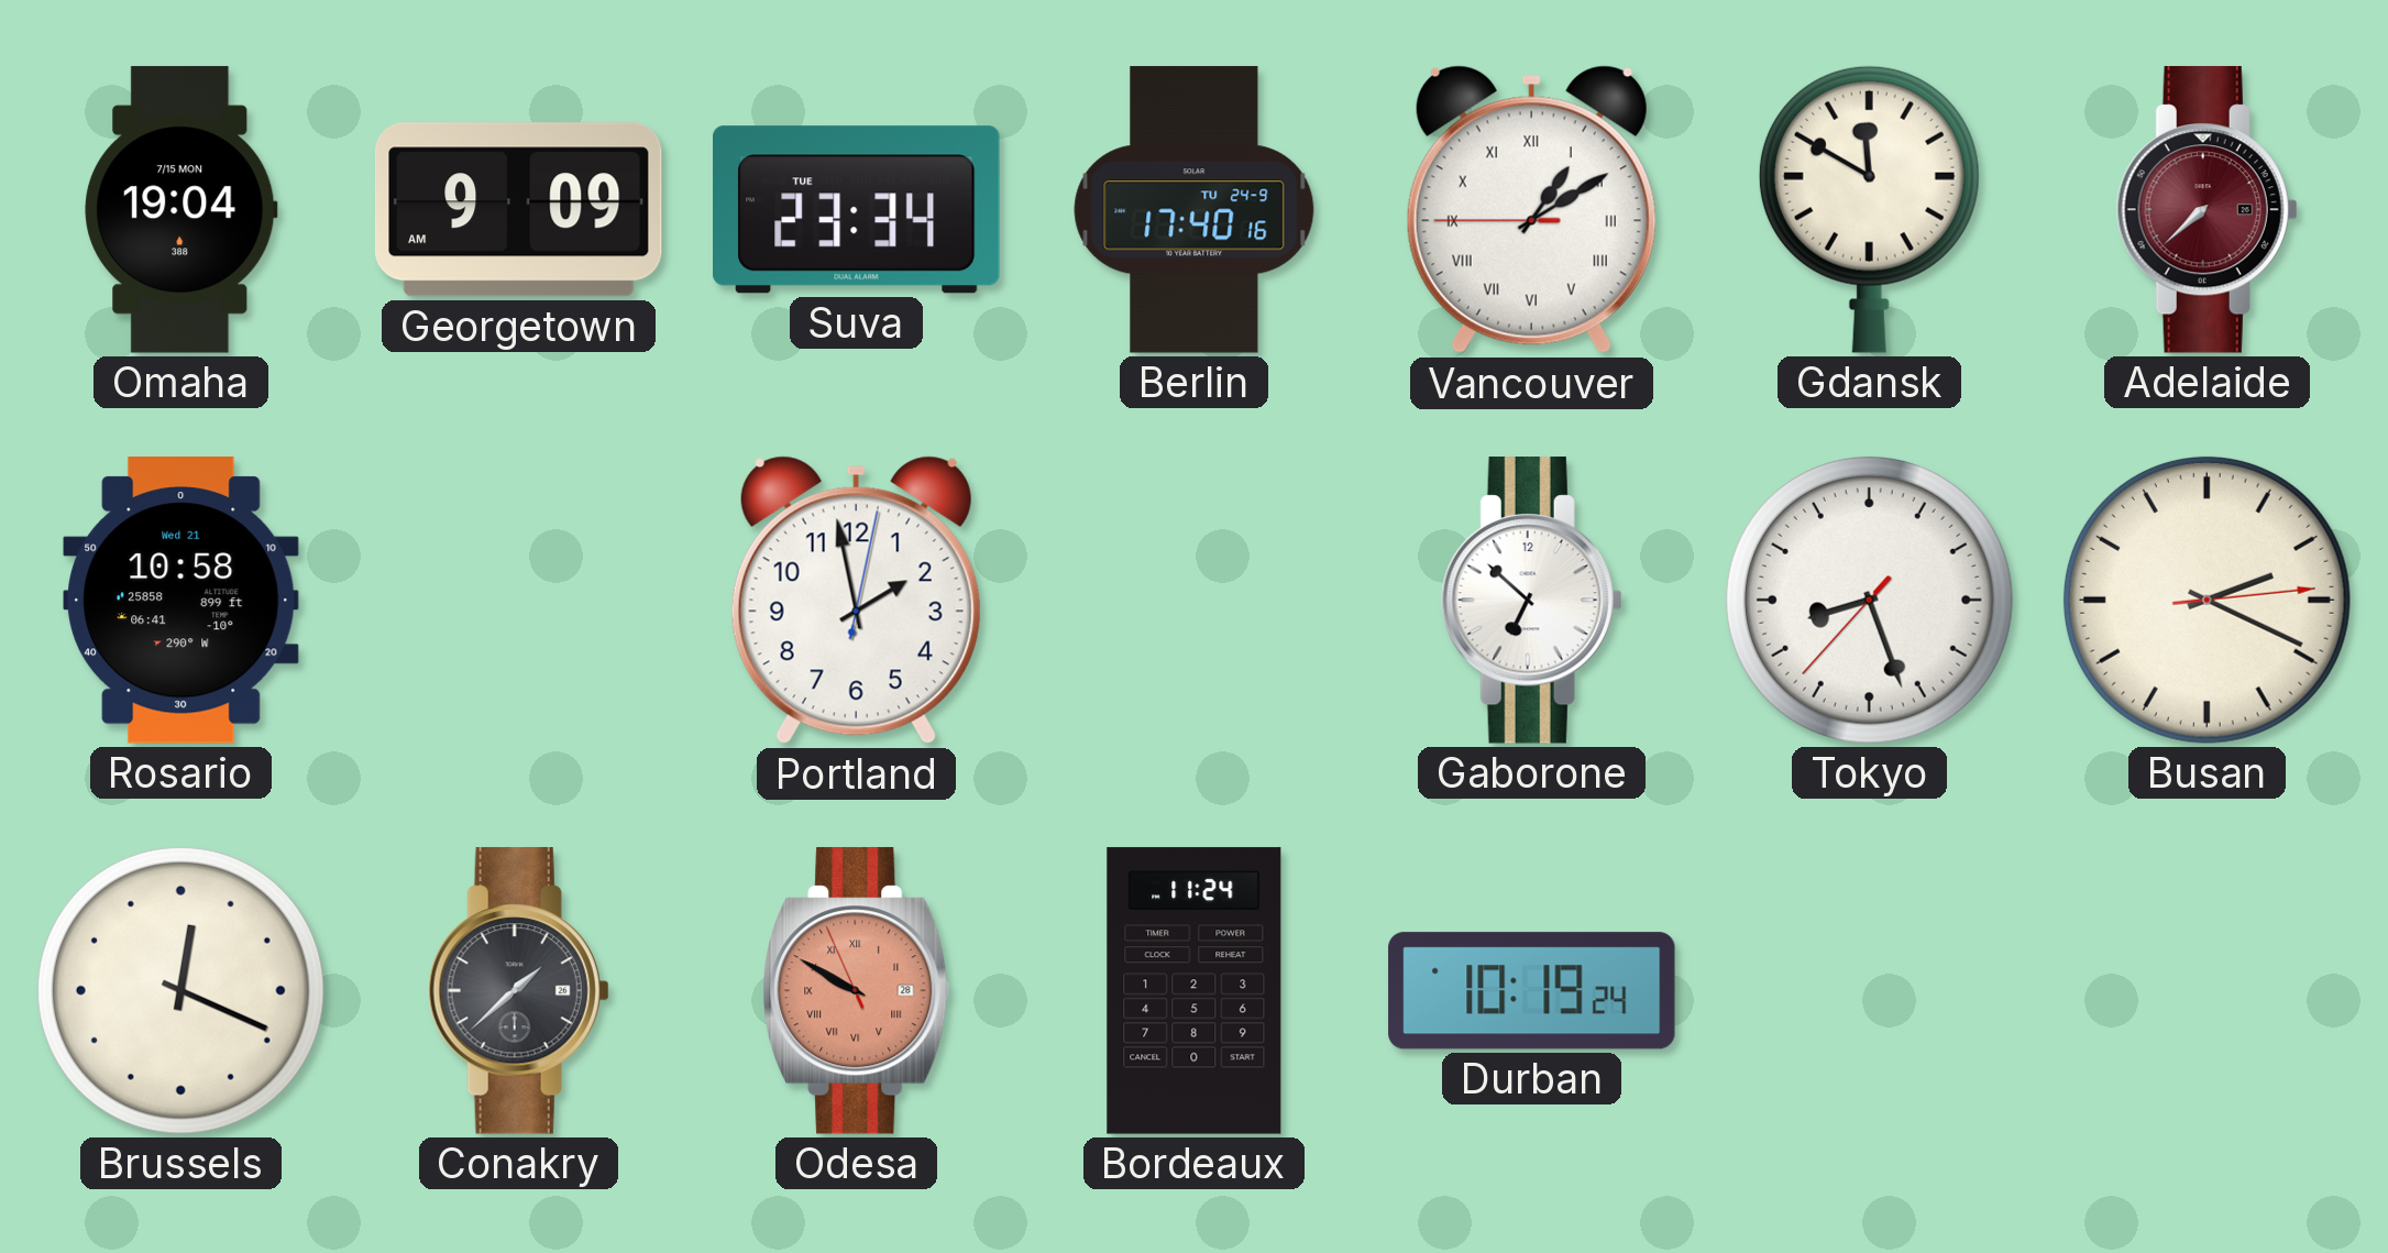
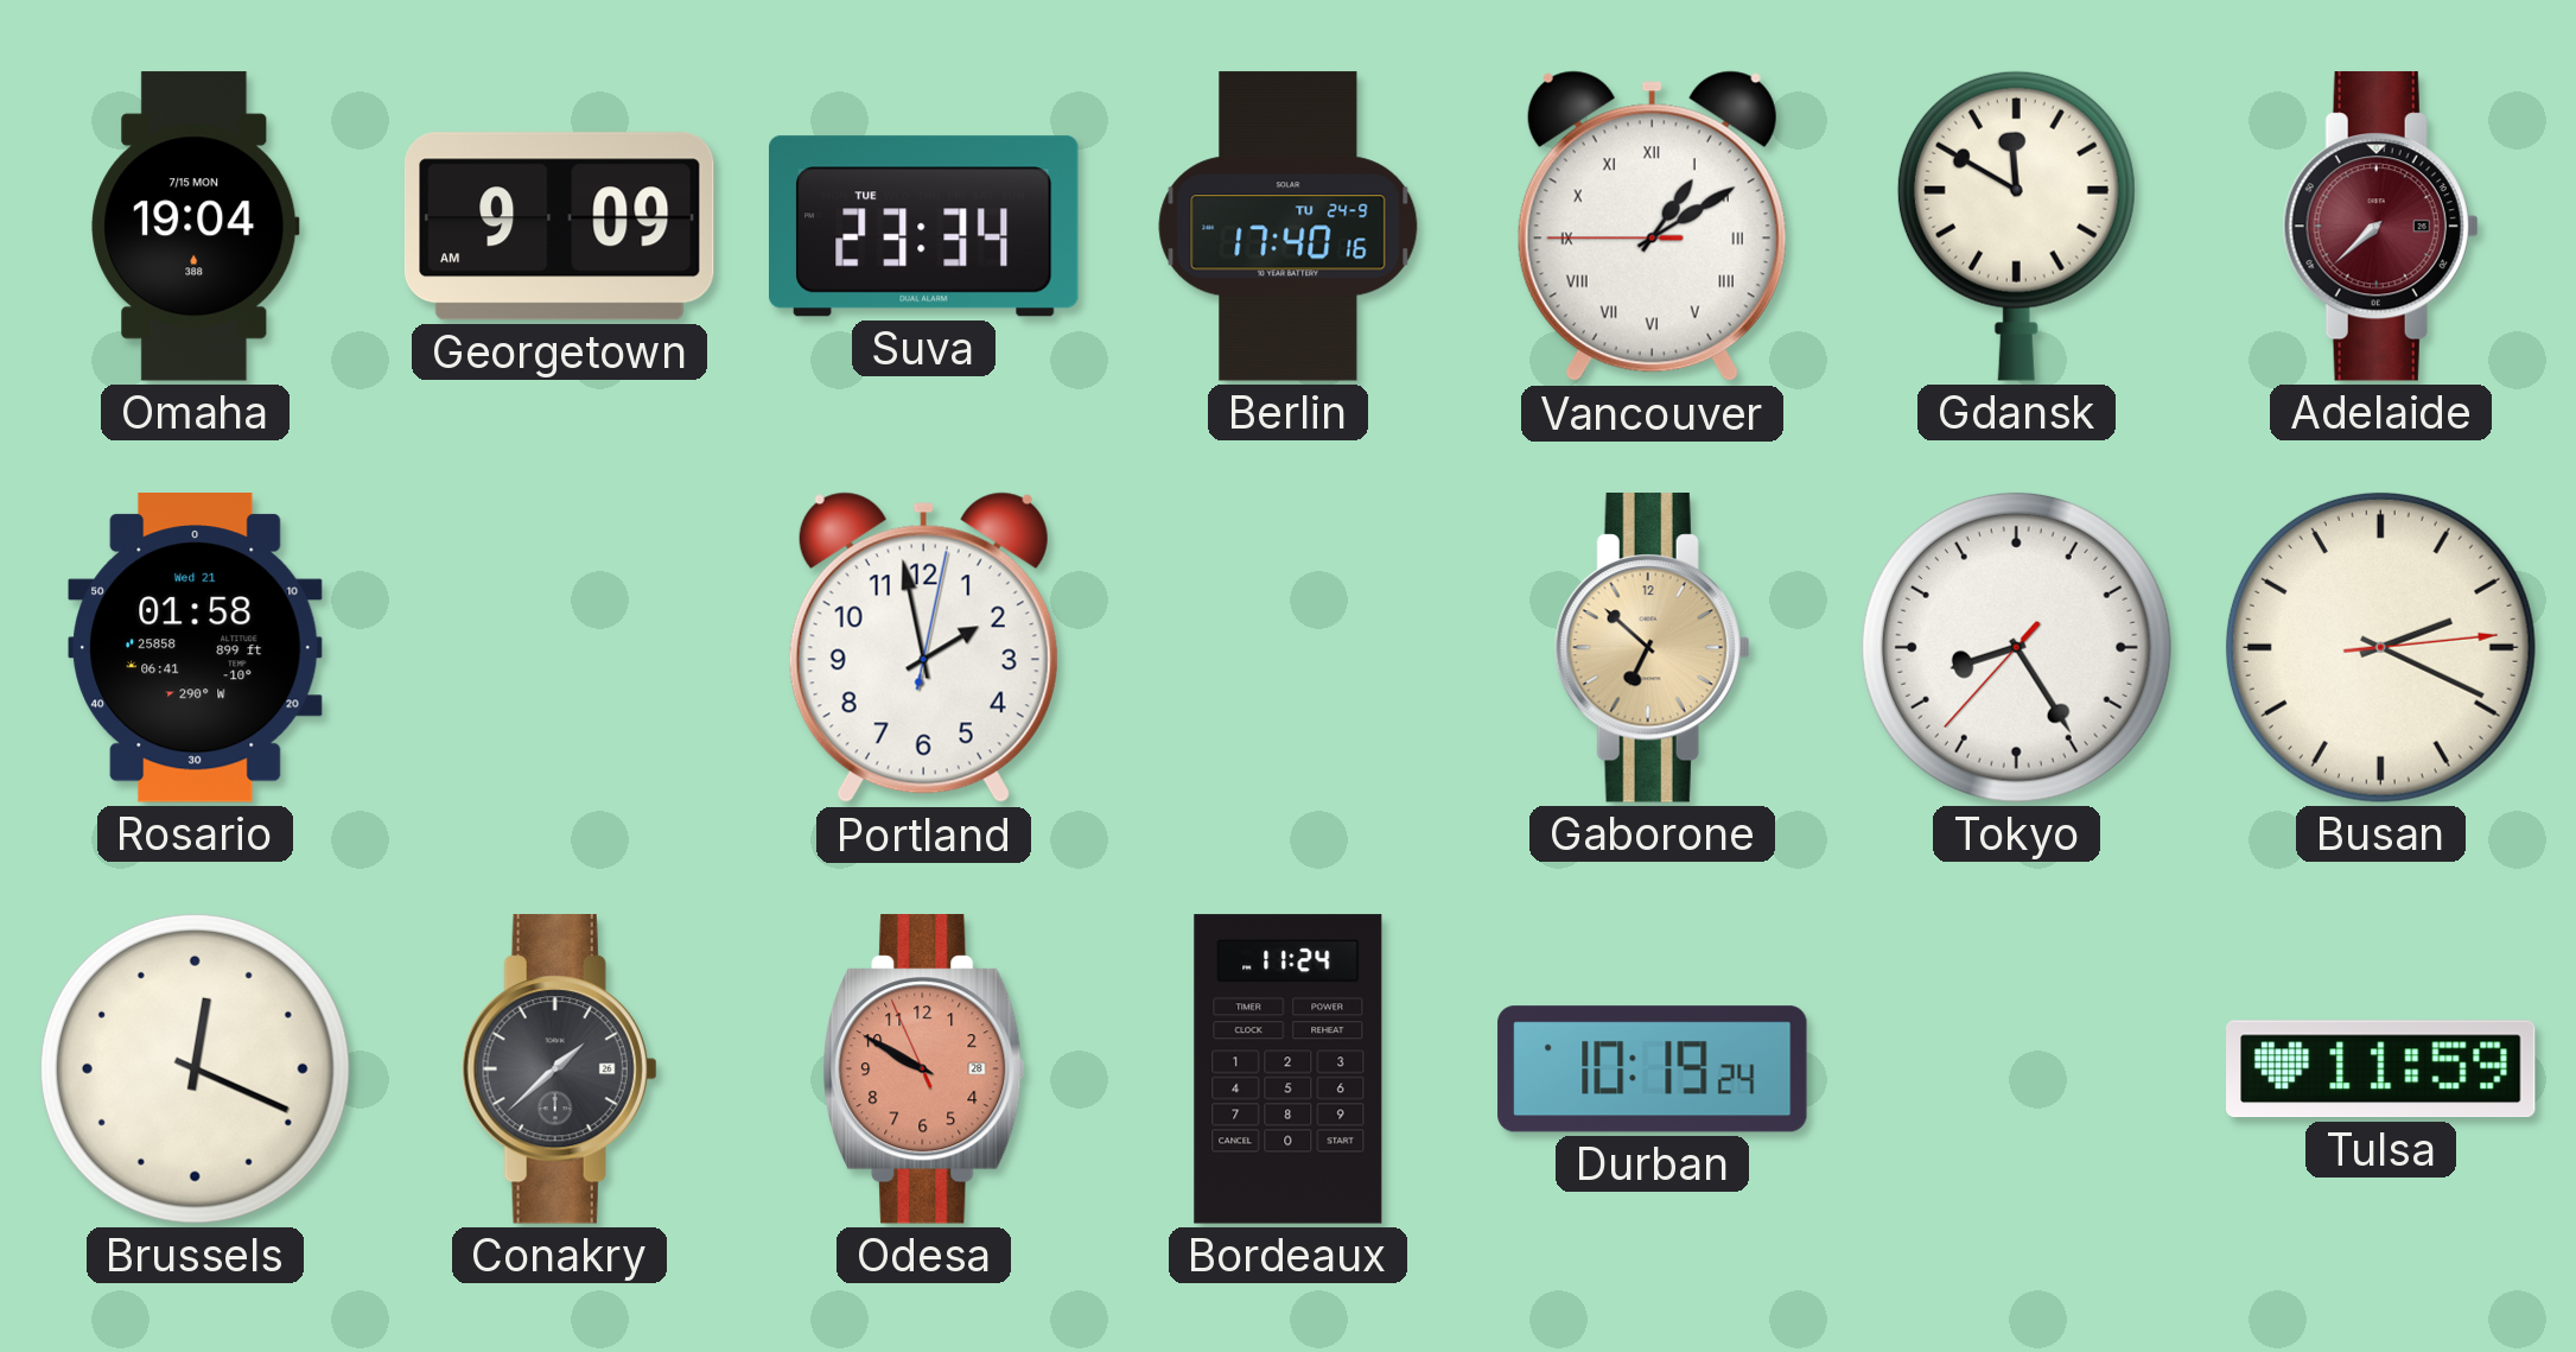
Rosario: 10:58 -> 01:58 (196, 648)
Gaborone dial: white -> champagne (1652, 648)
Tokyo: 8:26 -> 8:24 (2016, 647)
Odesa numerals: Roman -> Arabic (924, 1069)
Tulsa: none -> 11:59 (2381, 1069)
